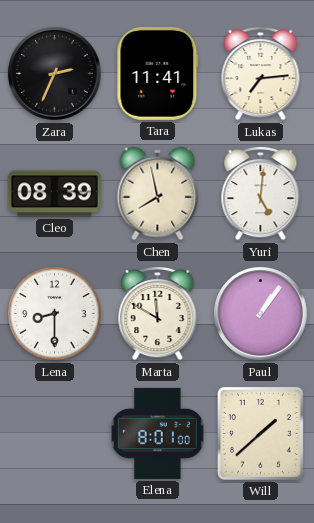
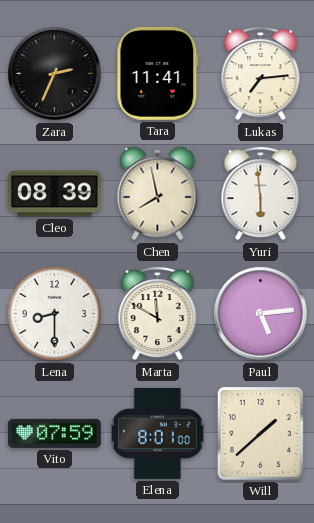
Yuri: 5:01 -> 5:59 (261, 193)
Paul: 1:06 -> 5:14 (261, 314)
Vito: none -> 07:59 (54, 433)
